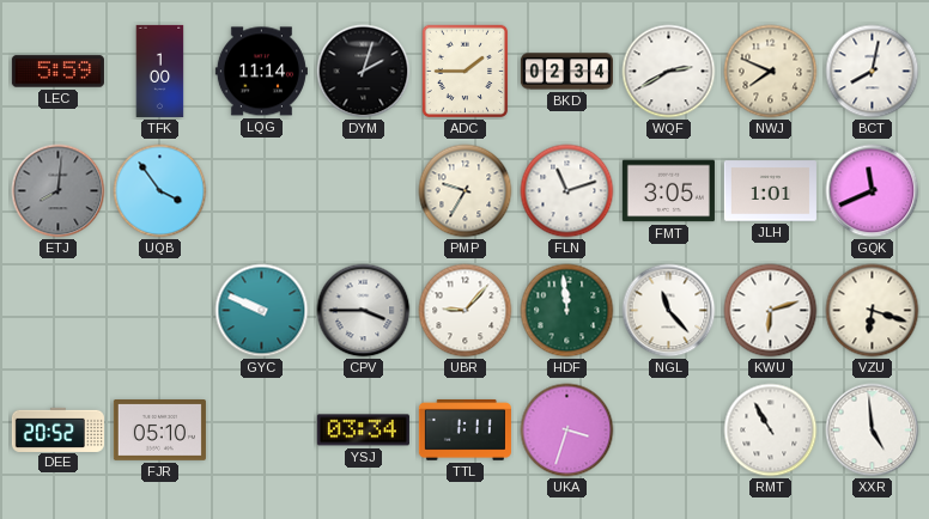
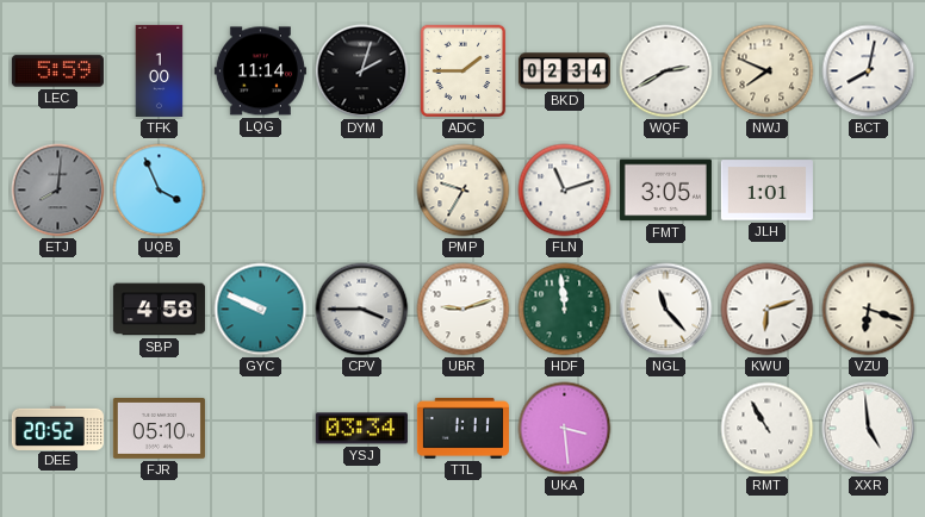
UQB: 3:54 -> 3:56 (160, 191)
GQK: 11:41 -> none (873, 191)
SBP: none -> 4:58 (159, 310)
UBR: 9:07 -> 9:12 (464, 310)
UKA: 3:33 -> 3:29 (565, 429)
